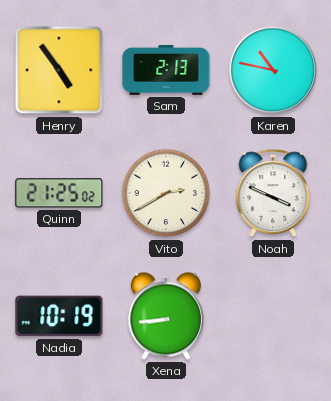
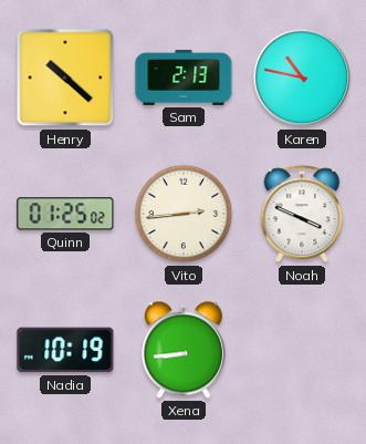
Henry: 4:54 -> 10:22 (65, 78)
Quinn: 21:25 -> 01:25 (65, 214)
Vito: 2:40 -> 2:44 (184, 214)
